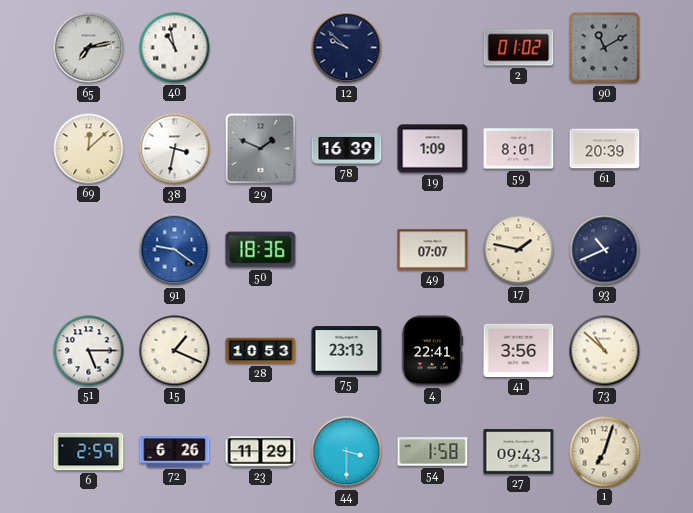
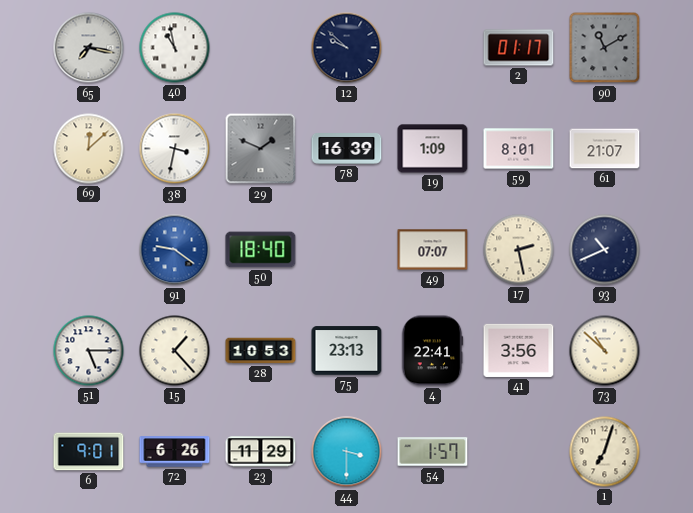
65: 7:13 -> 7:17 (89, 48)
2: 01:02 -> 01:17 (519, 48)
61: 20:39 -> 21:07 (605, 149)
50: 18:36 -> 18:40 (261, 250)
17: 1:47 -> 2:28 (519, 250)
15: 1:19 -> 1:23 (175, 351)
6: 2:59 -> 9:01 (89, 452)
54: 1:58 -> 1:57 (433, 452)
27: 09:43 -> none (519, 452)
